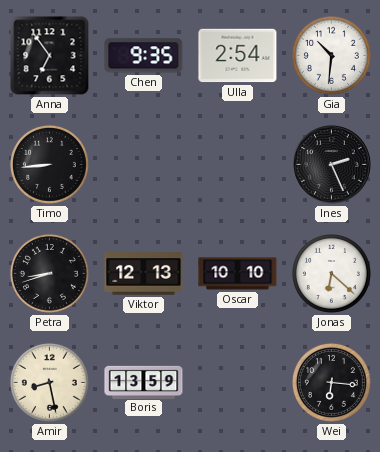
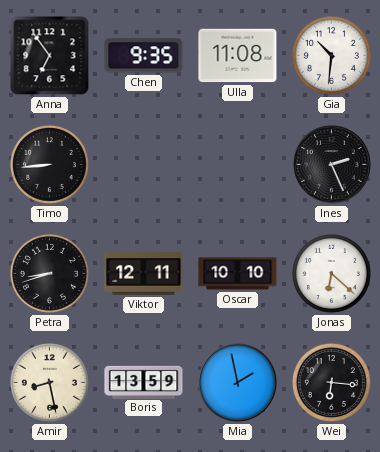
Ulla: 2:54 -> 11:08 (238, 56)
Viktor: 12:13 -> 12:11 (144, 274)
Mia: none -> 1:58 (238, 383)
